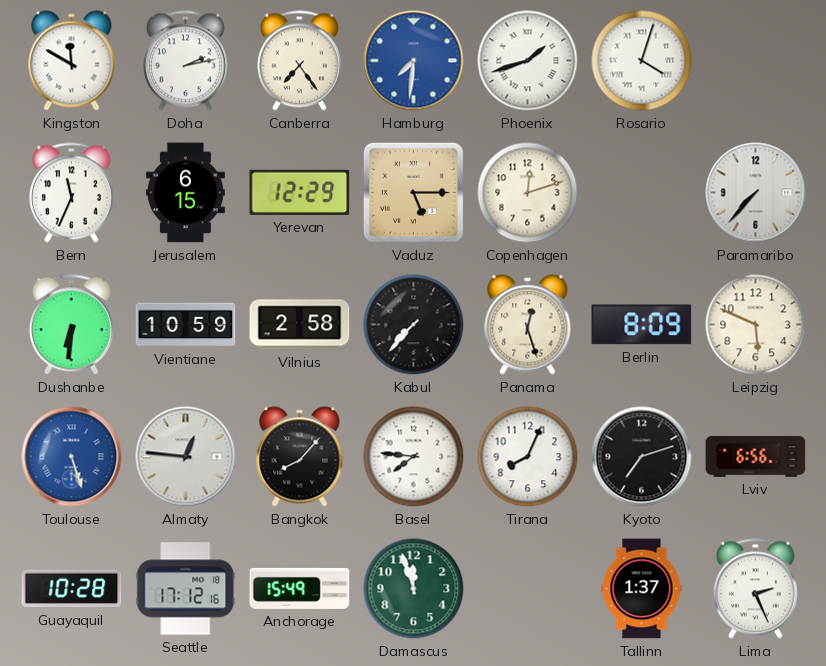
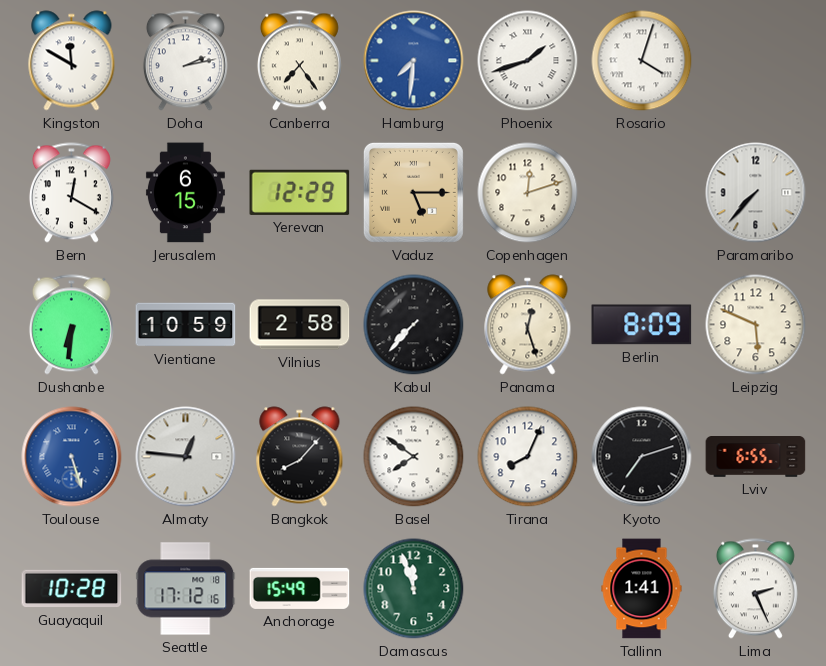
Bern: 11:34 -> 12:20 (71, 193)
Basel: 7:46 -> 7:51 (414, 457)
Lviv: 6:56 -> 6:55 (756, 457)
Tallinn: 1:37 -> 1:41 (642, 589)
